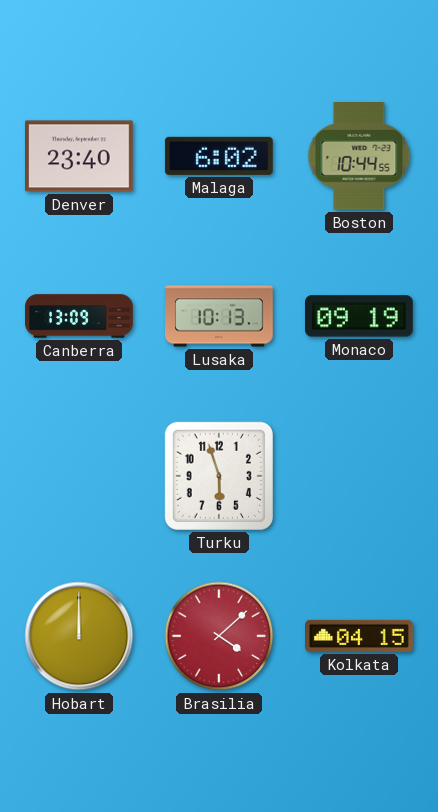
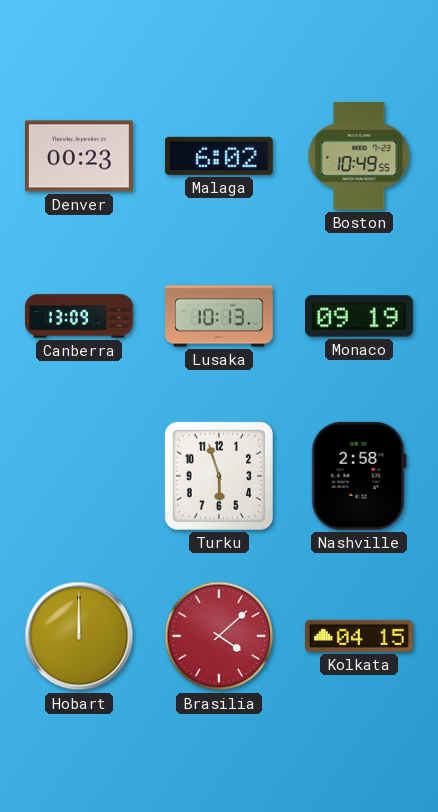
Denver: 23:40 -> 00:23 (80, 156)
Boston: 10:44 -> 10:49 (359, 157)
Nashville: none -> 2:58 (359, 476)
